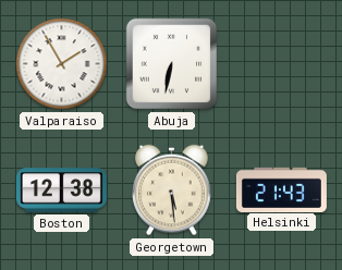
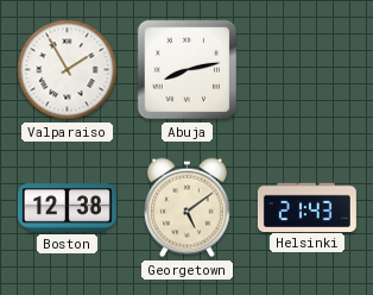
Abuja: 6:32 -> 8:13 (188, 70)
Georgetown: 5:29 -> 5:09 (188, 208)
